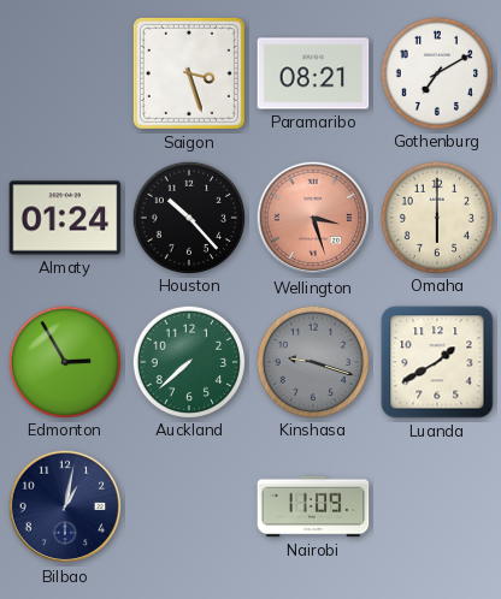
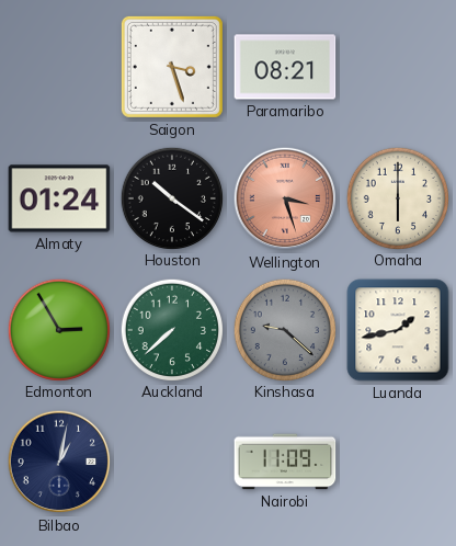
Gothenburg: 7:10 -> none (436, 72)
Houston: 10:23 -> 10:21 (171, 197)
Kinshasa: 9:18 -> 9:22 (284, 329)
Luanda: 1:40 -> 1:43 (398, 330)
